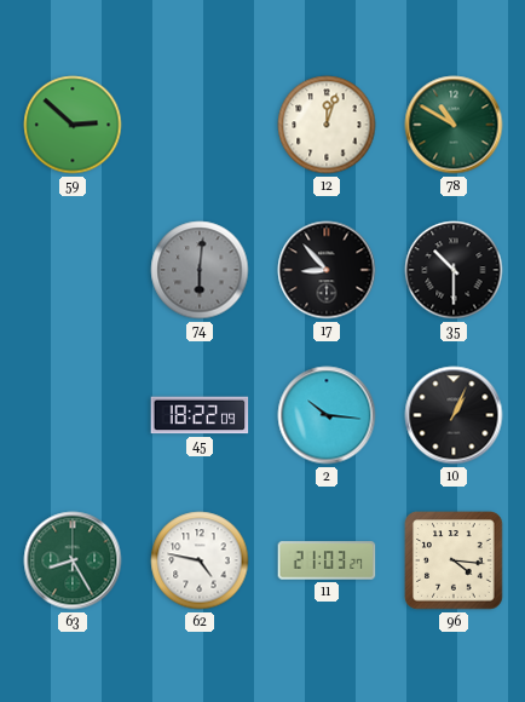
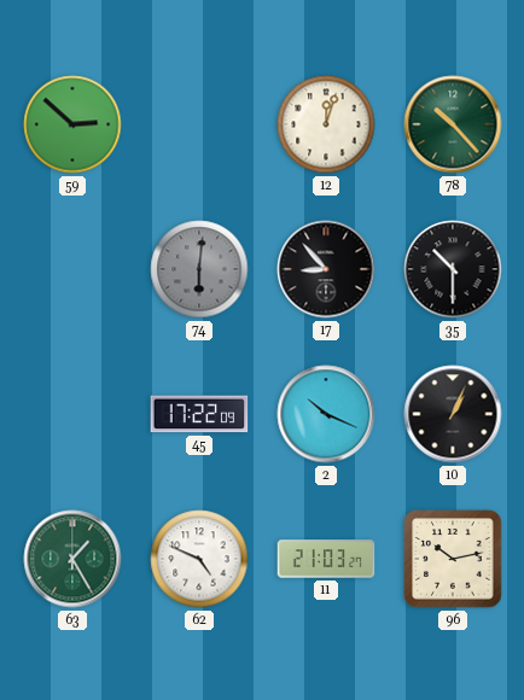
78: 10:50 -> 10:23 (453, 124)
45: 18:22 -> 17:22 (199, 414)
2: 10:16 -> 10:19 (326, 414)
63: 8:25 -> 1:25 (72, 559)
62: 4:47 -> 4:49 (199, 559)
96: 4:16 -> 10:13 (453, 559)
